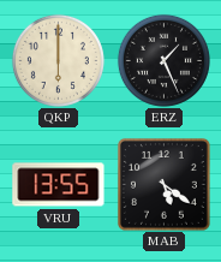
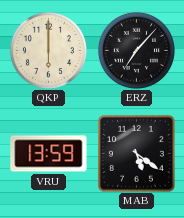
ERZ: 1:26 -> 7:07 (136, 50)
VRU: 13:55 -> 13:59 (49, 154)
